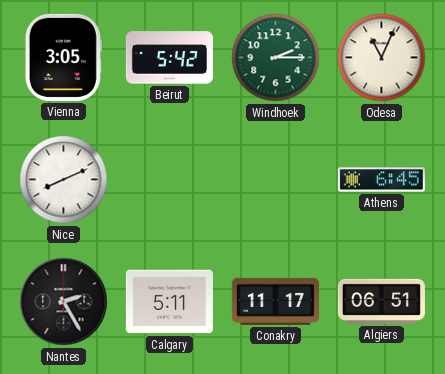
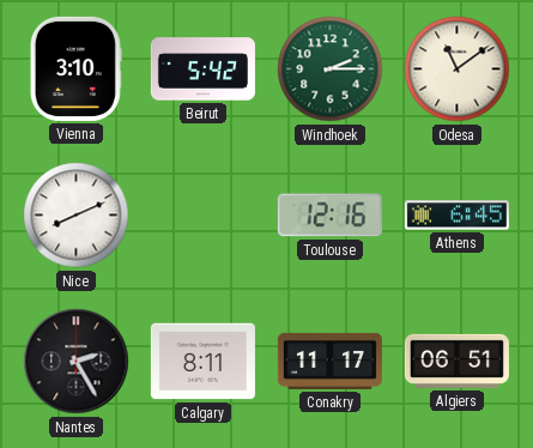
Vienna: 3:05 -> 3:10 (75, 68)
Odesa: 11:04 -> 11:09 (458, 69)
Toulouse: none -> 12:16 (329, 216)
Calgary: 5:11 -> 8:11 (202, 362)
